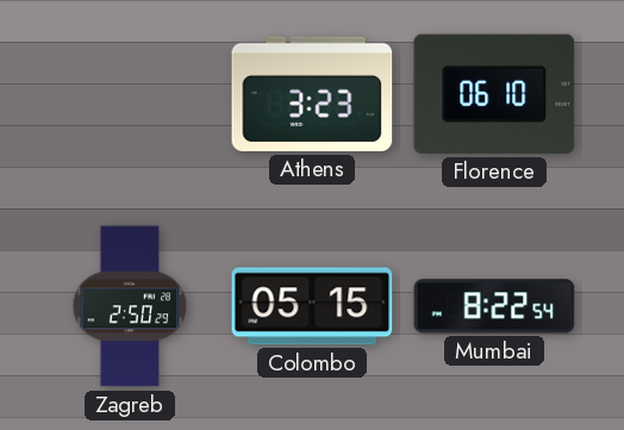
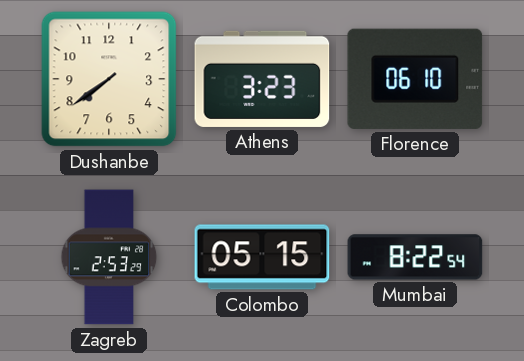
Dushanbe: none -> 7:39 (109, 79)
Zagreb: 2:50 -> 2:53 (109, 257)
